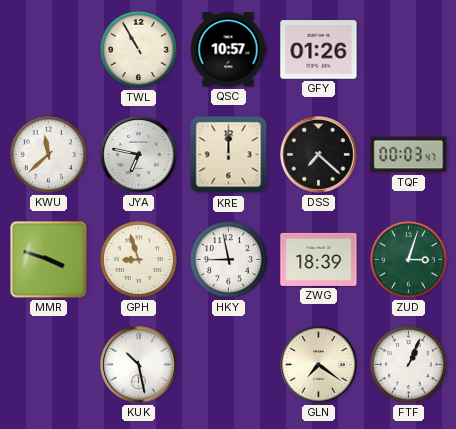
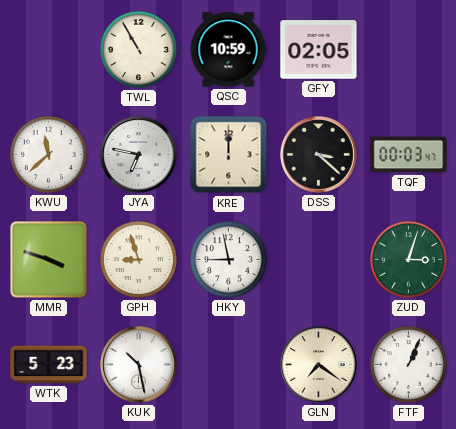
QSC: 10:57 -> 10:59 (228, 50)
GFY: 01:26 -> 02:05 (319, 50)
DSS: 7:22 -> 3:22 (319, 155)
ZWG: 18:39 -> none (319, 259)
WTK: none -> 5:23 (49, 365)
